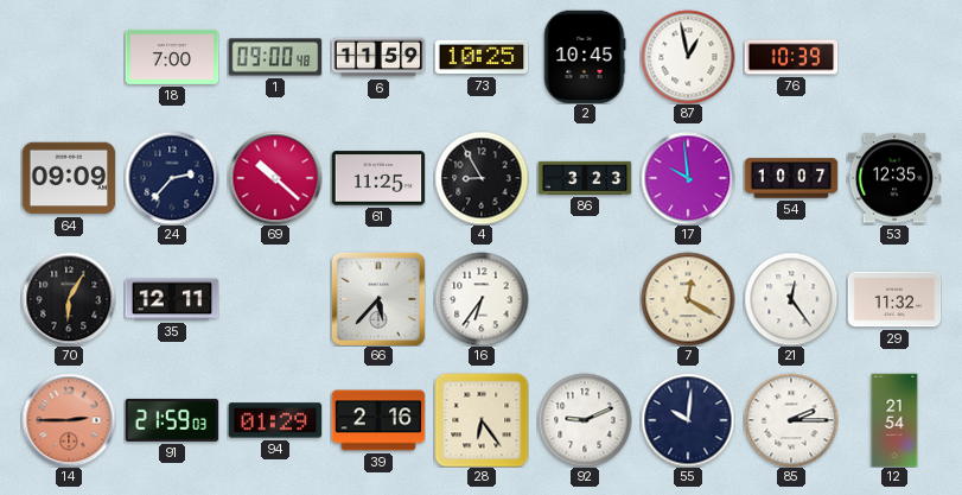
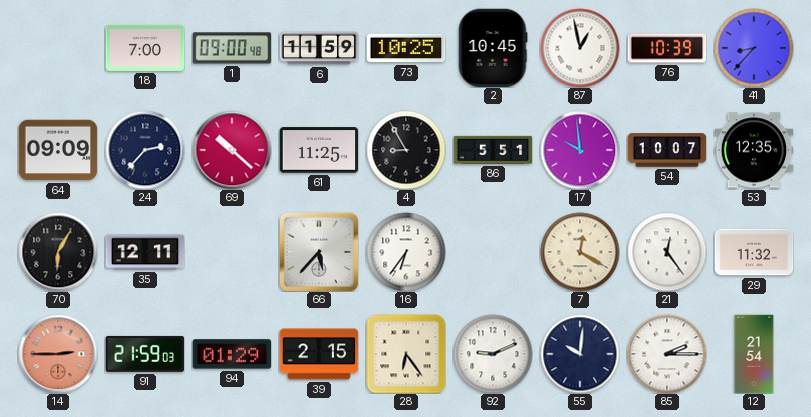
41: none -> 8:37 (754, 48)
86: 3:23 -> 5:51 (493, 150)
39: 2:16 -> 2:15 (319, 354)
